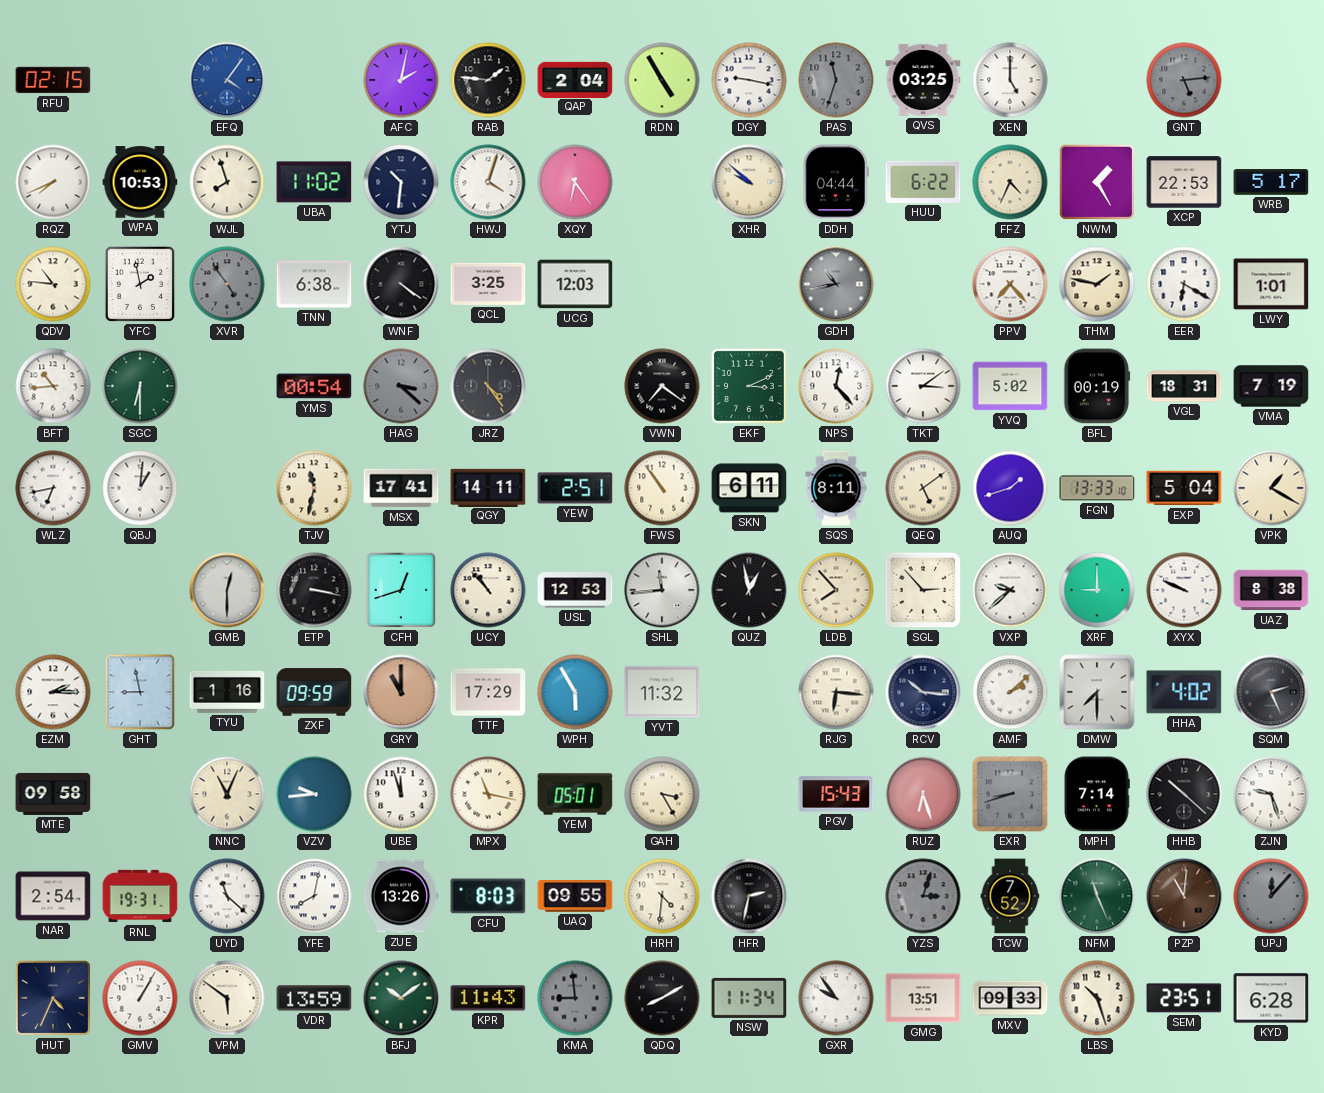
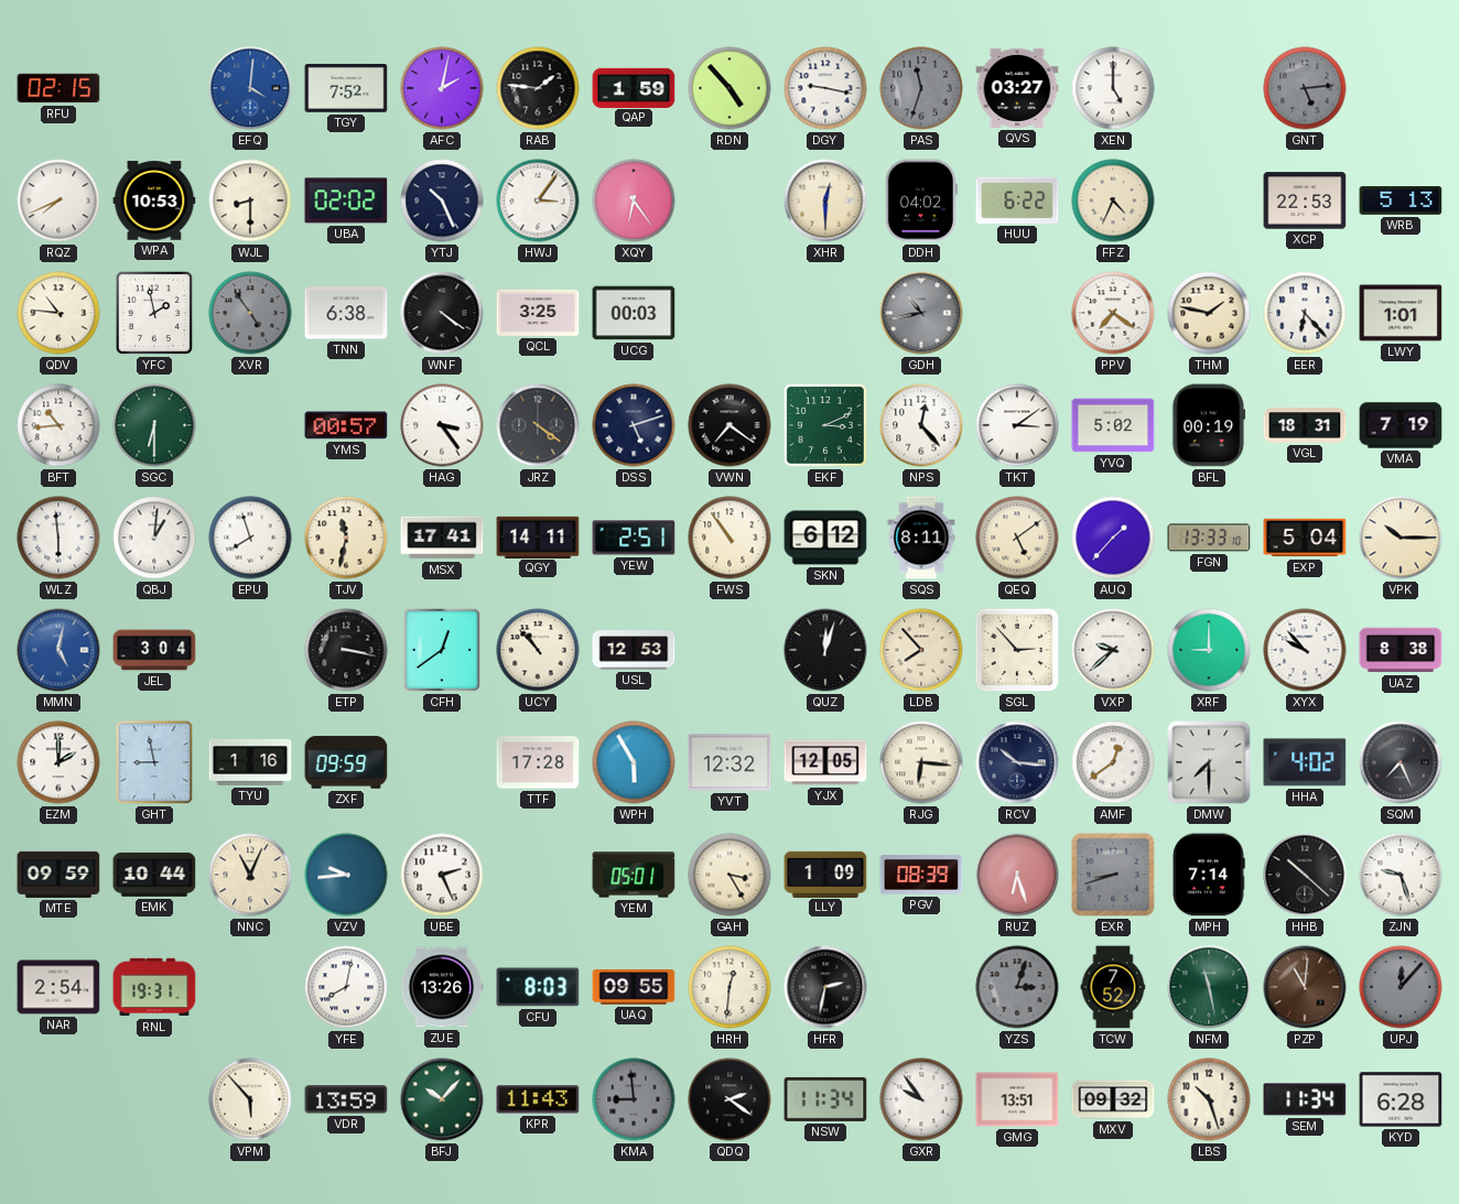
EFQ: 4:06 -> 4:01 (250, 88)
TGY: none -> 7:52 (346, 88)
QAP: 2:04 -> 1:59 (634, 87)
RDN: 4:55 -> 4:53 (729, 88)
QVS: 03:25 -> 03:27 (1017, 88)
WJL: 7:57 -> 8:30 (250, 200)
UBA: 11:02 -> 02:02 (346, 200)
YTJ: 10:31 -> 10:26 (442, 200)
HWJ: 4:03 -> 3:06 (538, 200)
XHR: 9:52 -> 12:30 (825, 200)
DDH: 04:44 -> 04:02 (921, 200)
NWM: 1:25 -> none (1097, 182)
WRB: 5:17 -> 5:13 (1401, 200)
UCG: 12:03 -> 00:03 (634, 313)
PPV: 7:23 -> 7:21 (1113, 313)
EER: 6:20 -> 6:23 (1305, 313)
YMS: 00:54 -> 00:57 (346, 425)
HAG: 3:22 -> 3:24 (442, 425)
HAG dial: grey -> white (442, 425)
JRZ: 4:24 -> 4:21 (538, 425)
DSS: none -> 5:12 (634, 425)
WLZ: 6:43 -> 5:59 (58, 538)
EPU: none -> 7:57 (250, 538)
SKN: 6:11 -> 6:12 (825, 538)
AUQ: 1:42 -> 1:37 (1113, 538)
VPK: 1:20 -> 10:15 (1401, 538)
MMN: none -> 5:02 (58, 650)
JEL: none -> 3:04 (154, 650)
GMB: 12:30 -> none (227, 590)
CFH: 12:42 -> 12:39 (442, 650)
SHL: 11:44 -> none (662, 590)
QUZ: 12:58 -> 12:03 (825, 650)
XYX: 9:49 -> 9:53 (1305, 650)
EZM: 2:15 -> 2:00 (58, 762)
GRY: 11:00 -> none (401, 692)
TTF: 17:29 -> 17:28 (538, 762)
YVT: 11:32 -> 12:32 (729, 762)
YJX: none -> 12:05 (825, 762)
AMF: 2:08 -> 12:39 (1113, 762)
SQM: 2:26 -> 7:26 (1401, 762)
MTE: 09:58 -> 09:59 (58, 875)
EMK: none -> 10:44 (154, 875)
UBE: 11:57 -> 2:26 (442, 875)
MPX: 11:17 -> none (488, 794)
LLY: none -> 1:09 (825, 874)
PGV: 15:43 -> 08:39 (921, 875)
UYD: 11:22 -> none (227, 896)
HRH: 4:31 -> 12:31 (729, 987)
NFM: 11:26 -> 11:28 (1209, 987)
HUT: 4:34 -> none (53, 998)
GMV: 1:05 -> none (140, 998)
VPM: 5:51 -> 5:53 (250, 1099)
BFJ: 10:09 -> 10:07 (442, 1099)
QDQ: 8:10 -> 2:21 (729, 1099)
MXV: 09:33 -> 09:32 (1113, 1099)
SEM: 23:51 -> 11:34 (1305, 1099)
